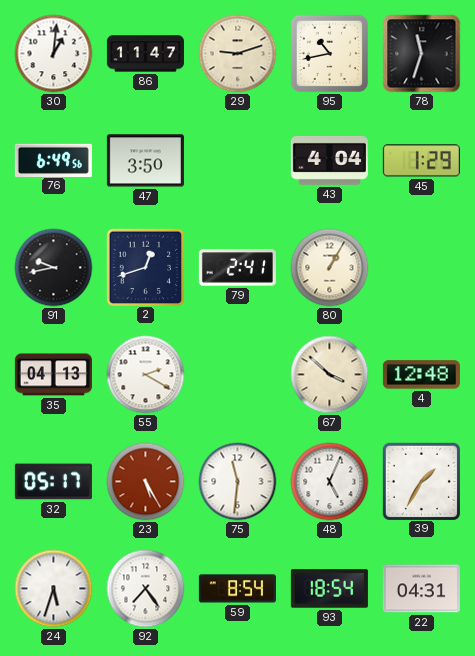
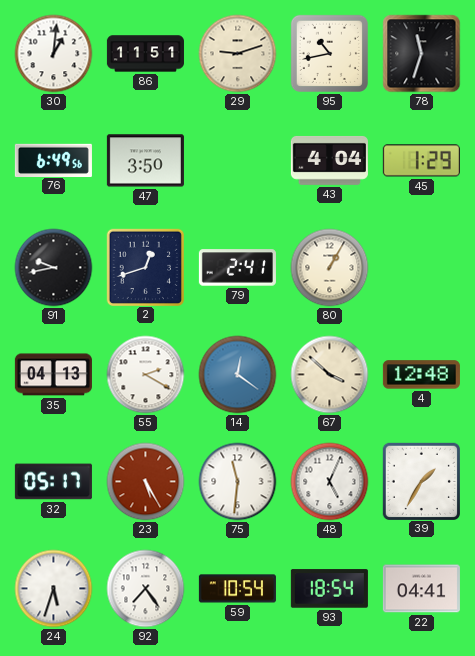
86: 11:47 -> 11:51 (145, 54)
14: none -> 12:21 (238, 375)
59: 8:54 -> 10:54 (237, 589)
22: 04:31 -> 04:41 (421, 589)
